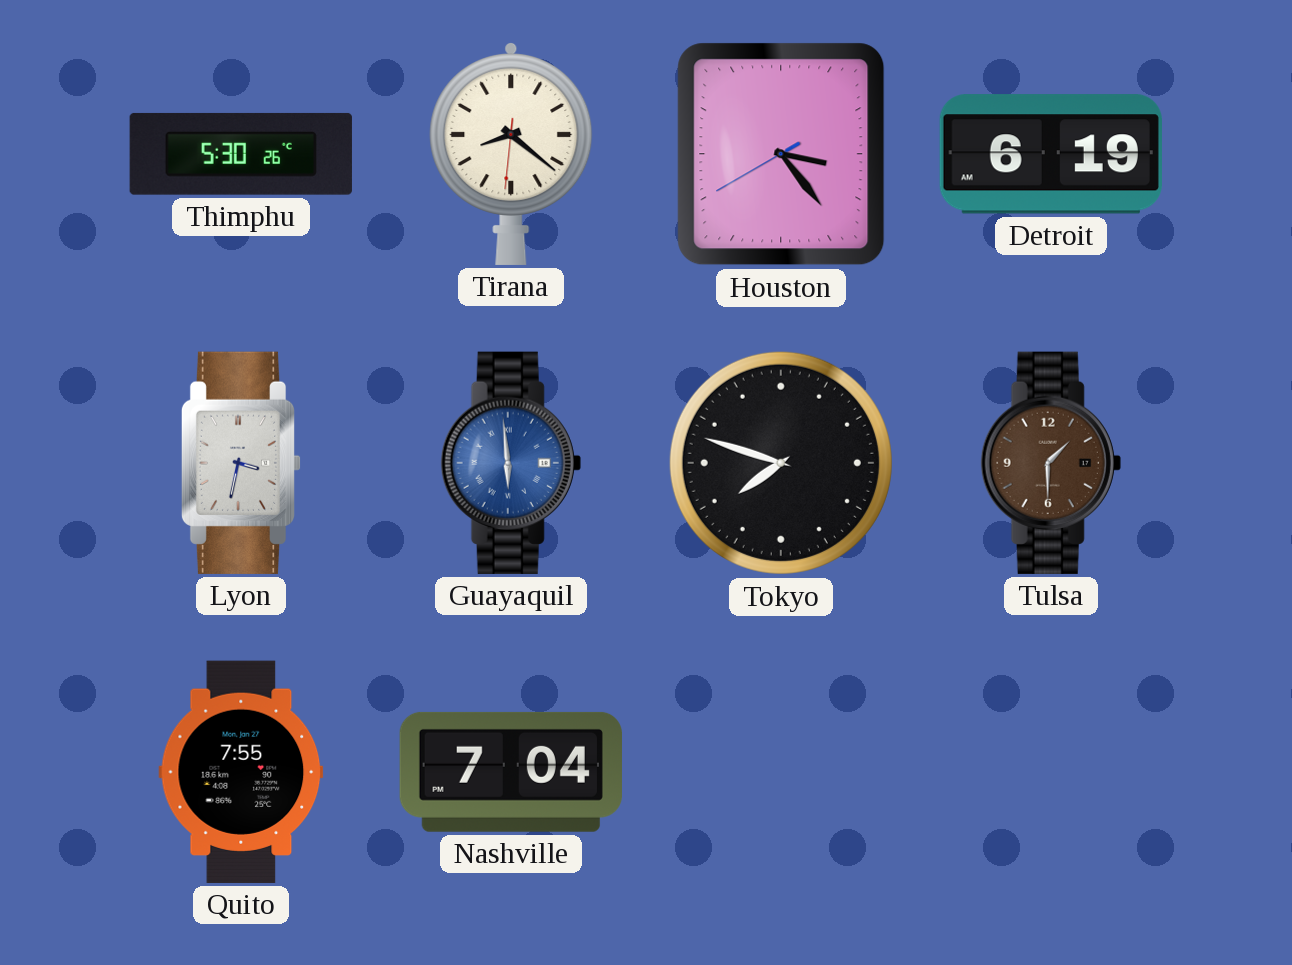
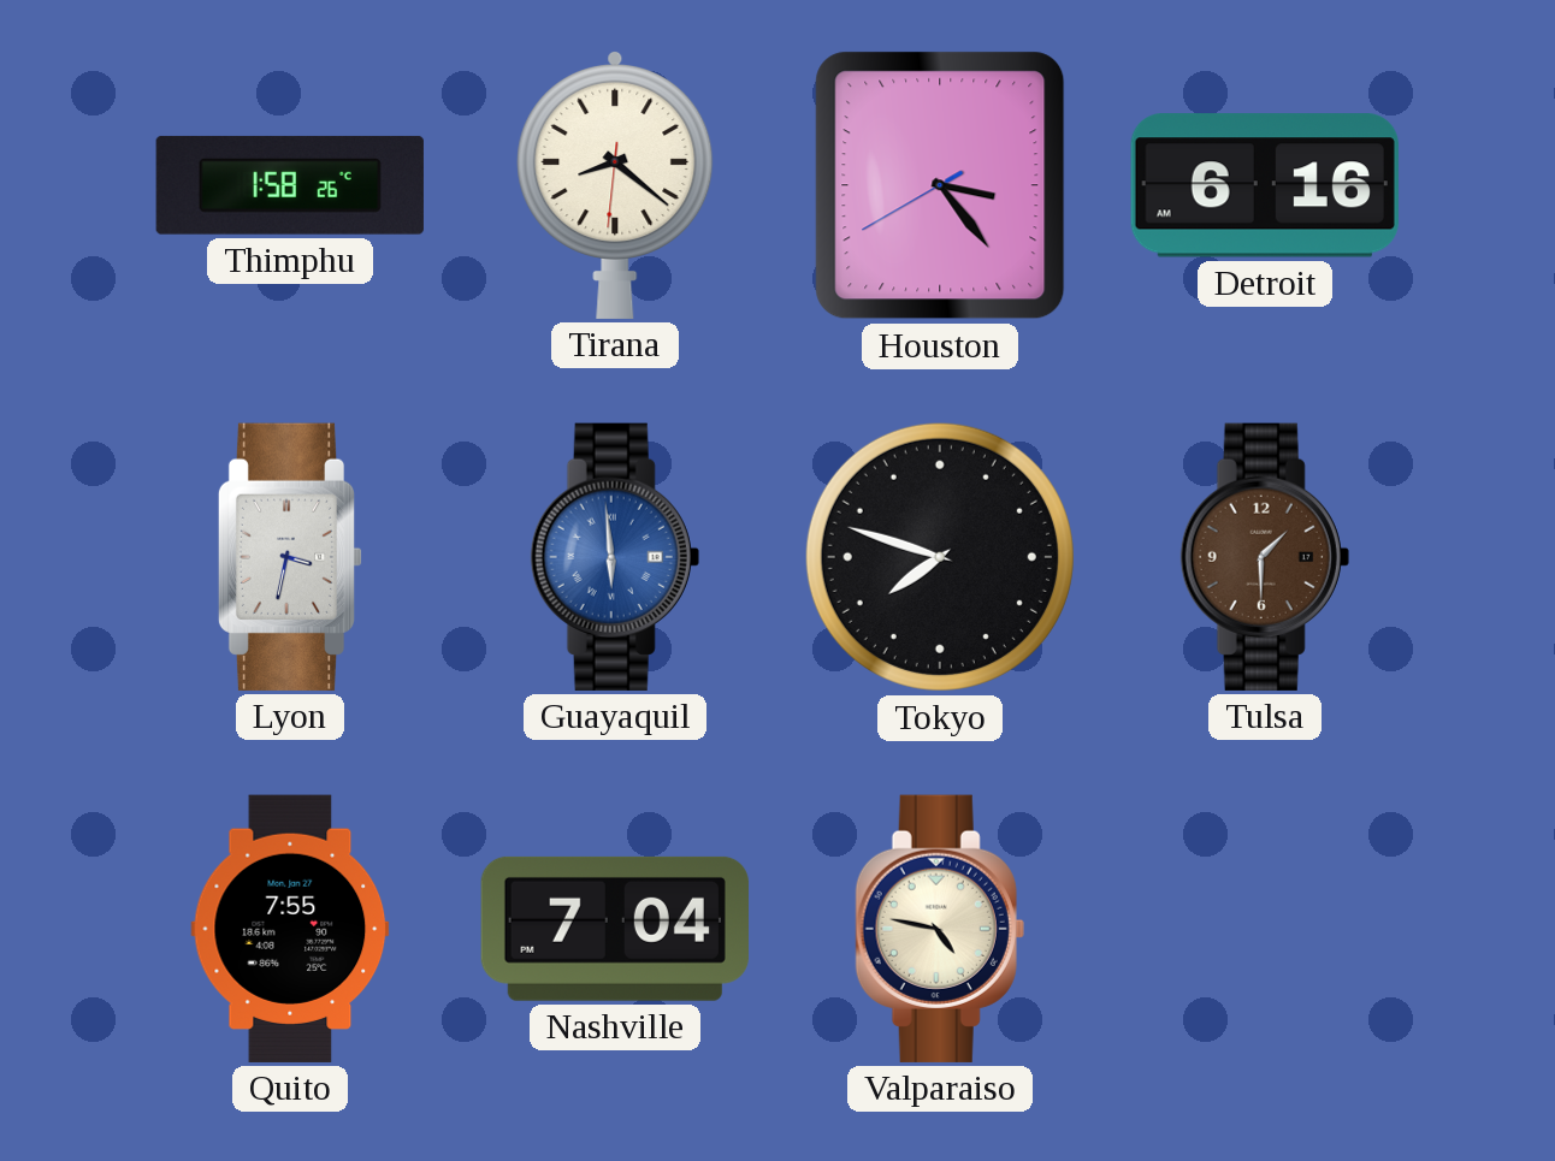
Thimphu: 5:30 -> 1:58 (290, 185)
Detroit: 6:19 -> 6:16 (1265, 185)
Valparaiso: none -> 4:47 (940, 929)
